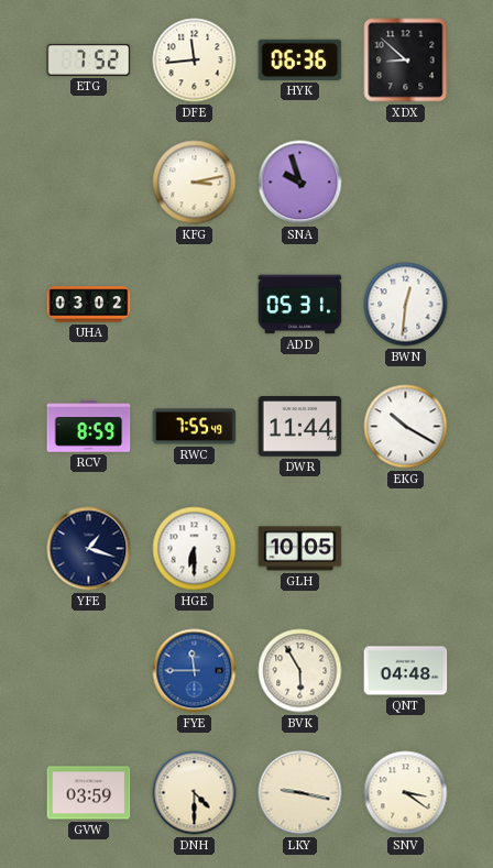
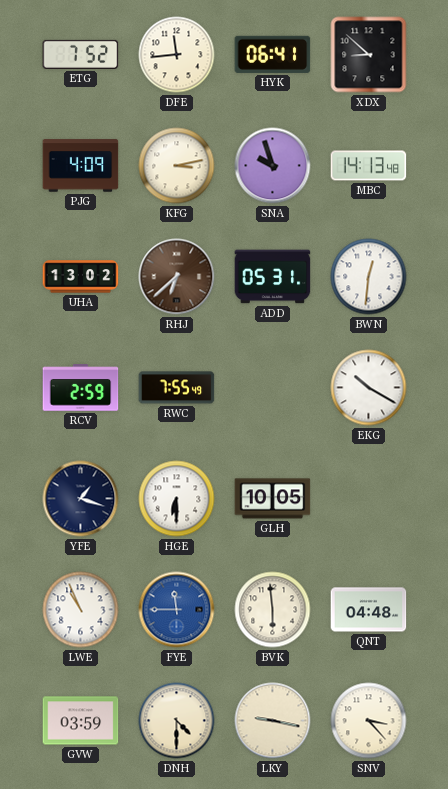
HYK: 06:36 -> 06:41 (273, 54)
PJG: none -> 4:09 (81, 166)
MBC: none -> 14:13 (369, 166)
UHA: 03:02 -> 13:02 (81, 277)
RHJ: none -> 6:38 (177, 277)
RCV: 8:59 -> 2:59 (81, 388)
DWR: 11:44 -> none (300, 427)
LWE: none -> 10:56 (81, 610)
BVK: 5:55 -> 5:59 (273, 610)
SNV: 3:21 -> 3:23 (369, 721)
